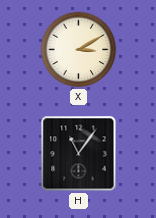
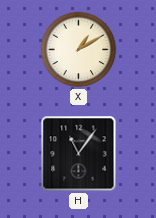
X: 3:10 -> 1:10 (79, 50)
